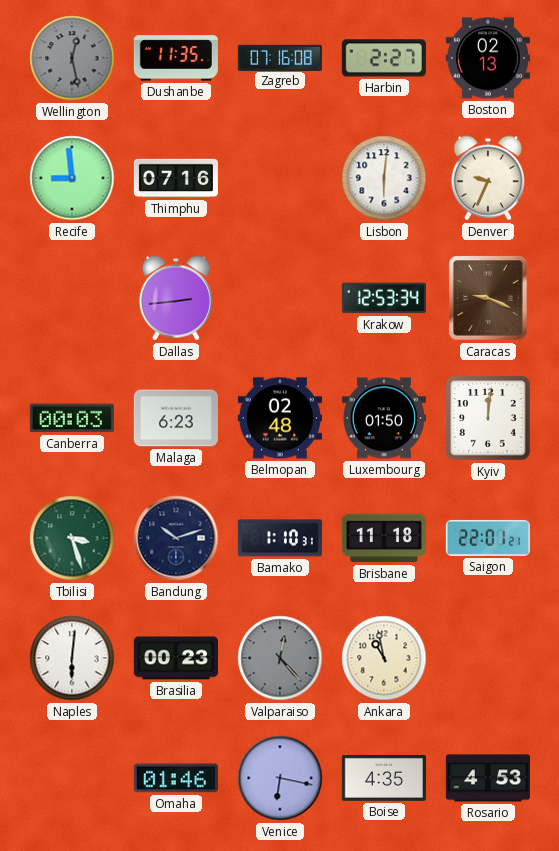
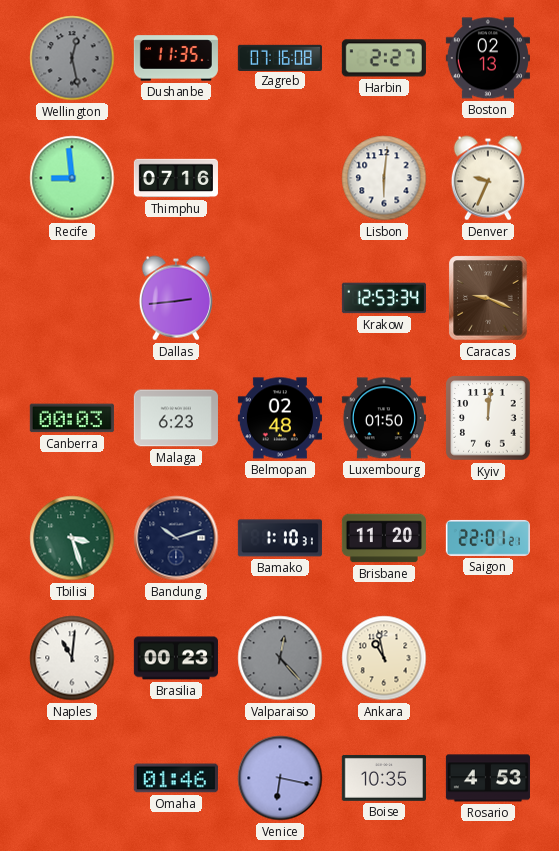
Brisbane: 11:18 -> 11:20 (384, 538)
Naples: 6:01 -> 11:01 (72, 658)
Boise: 4:35 -> 10:35 (384, 778)
